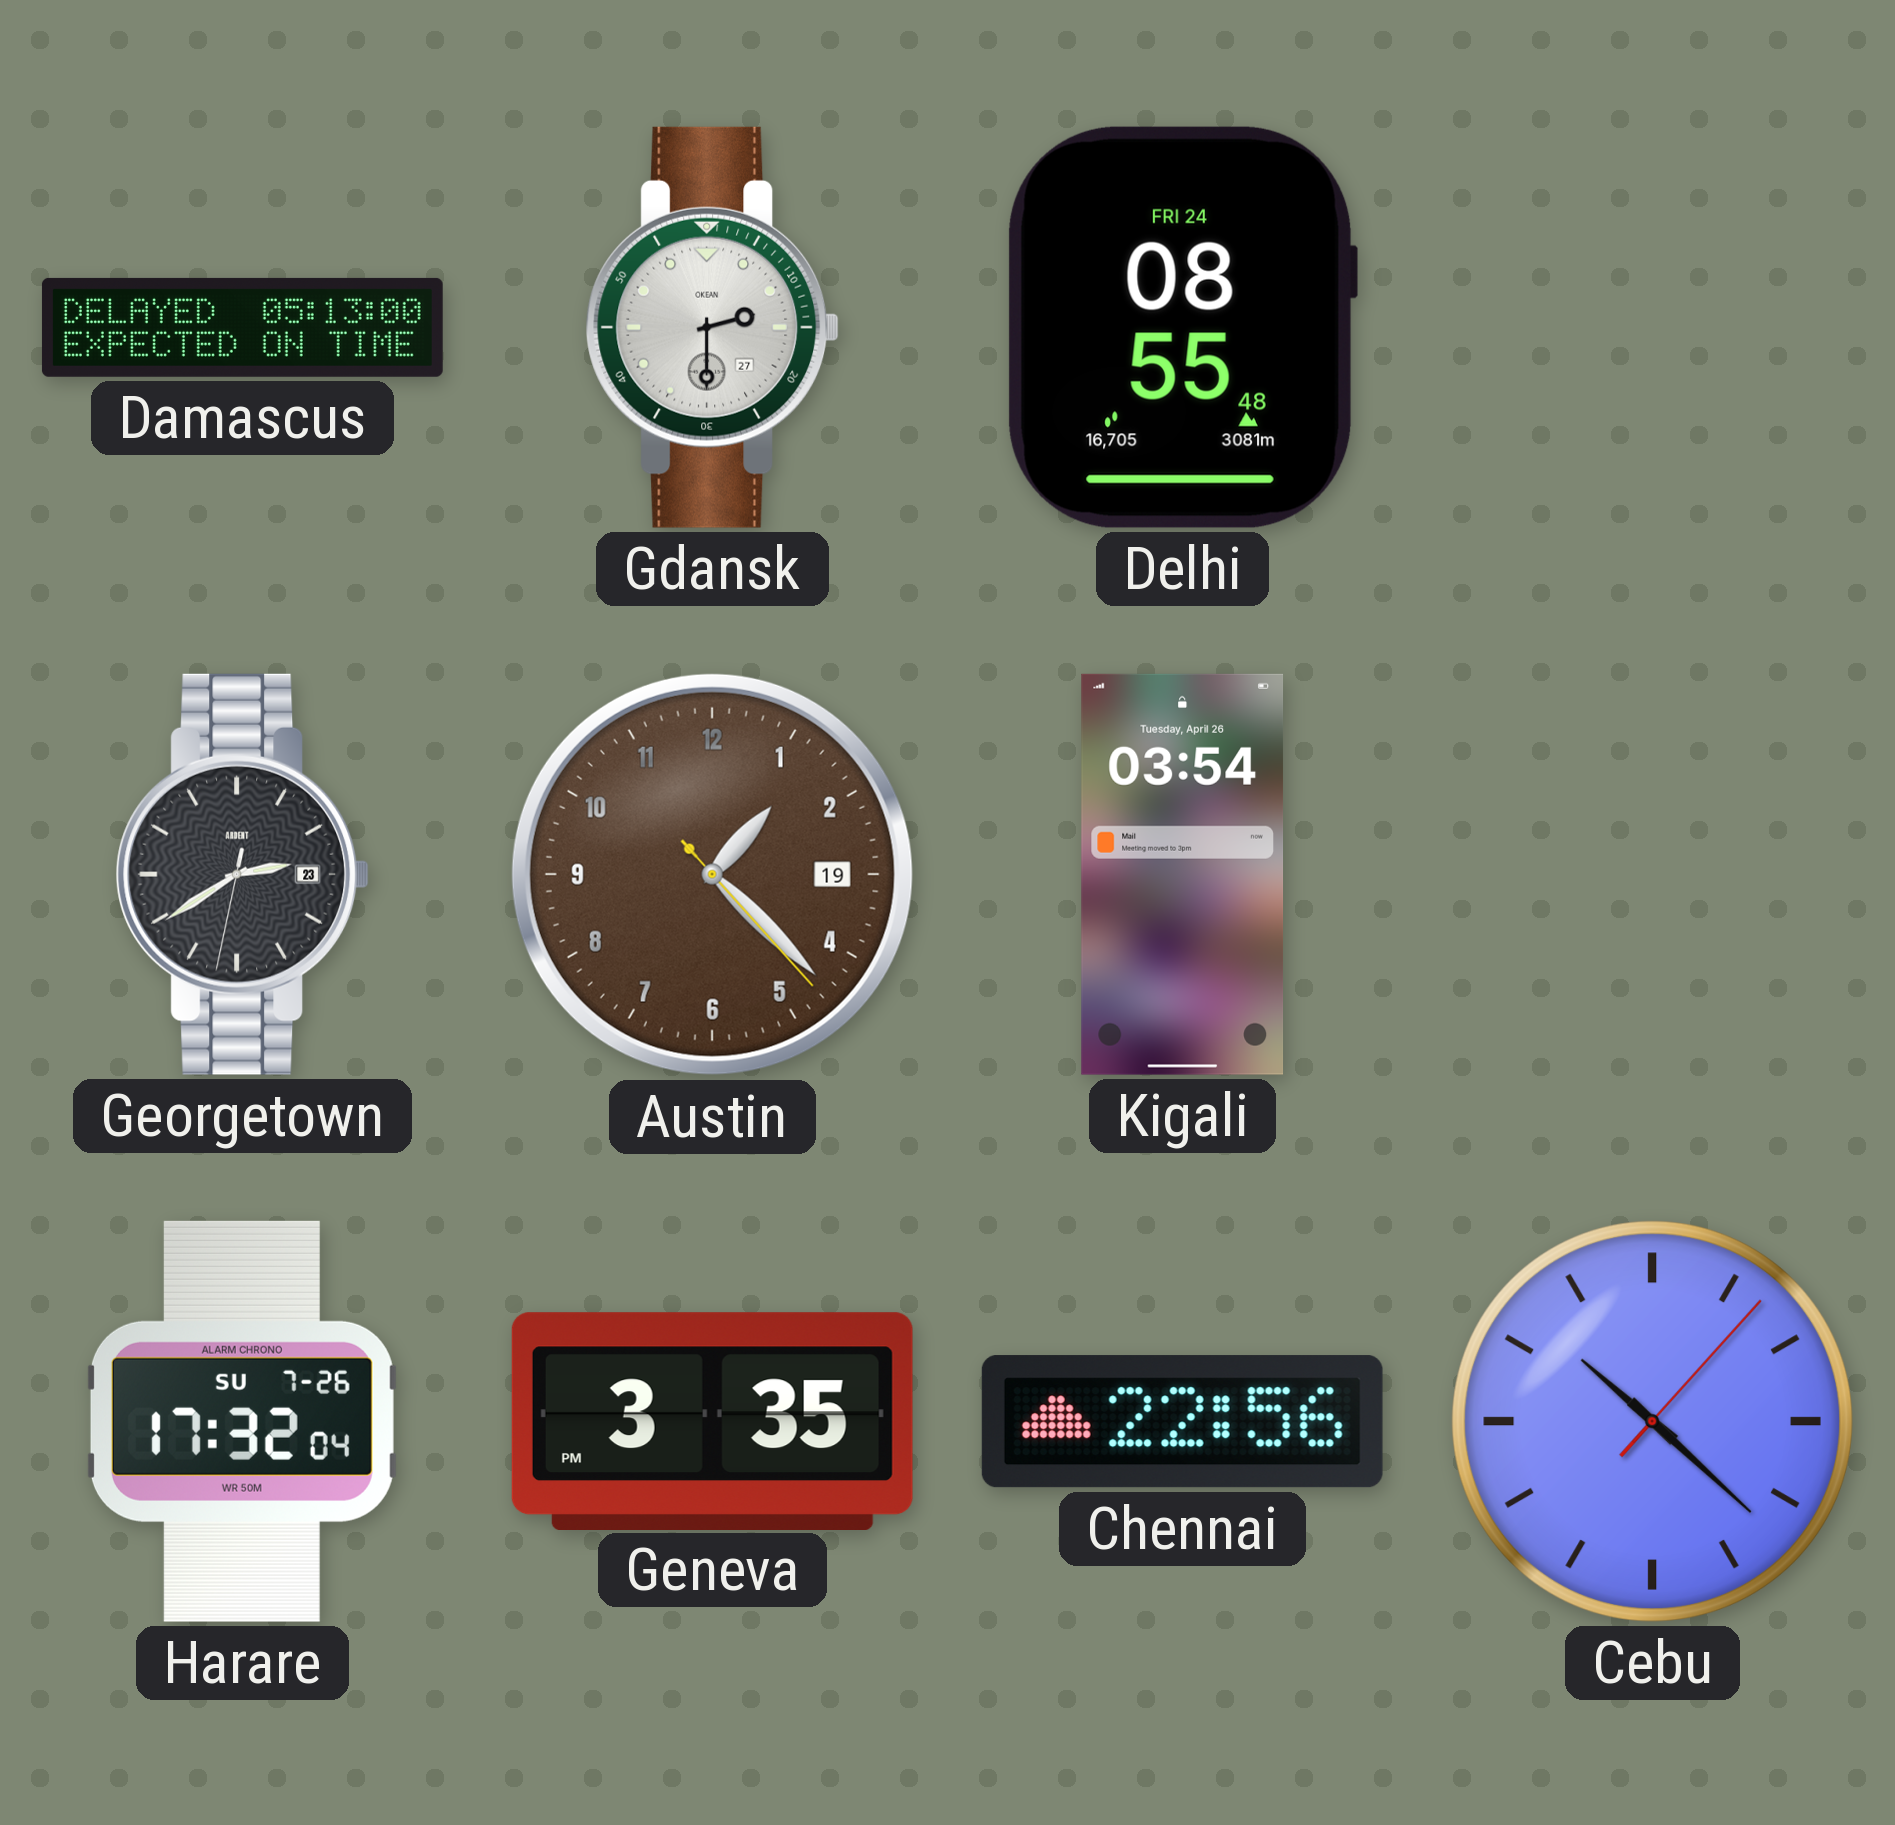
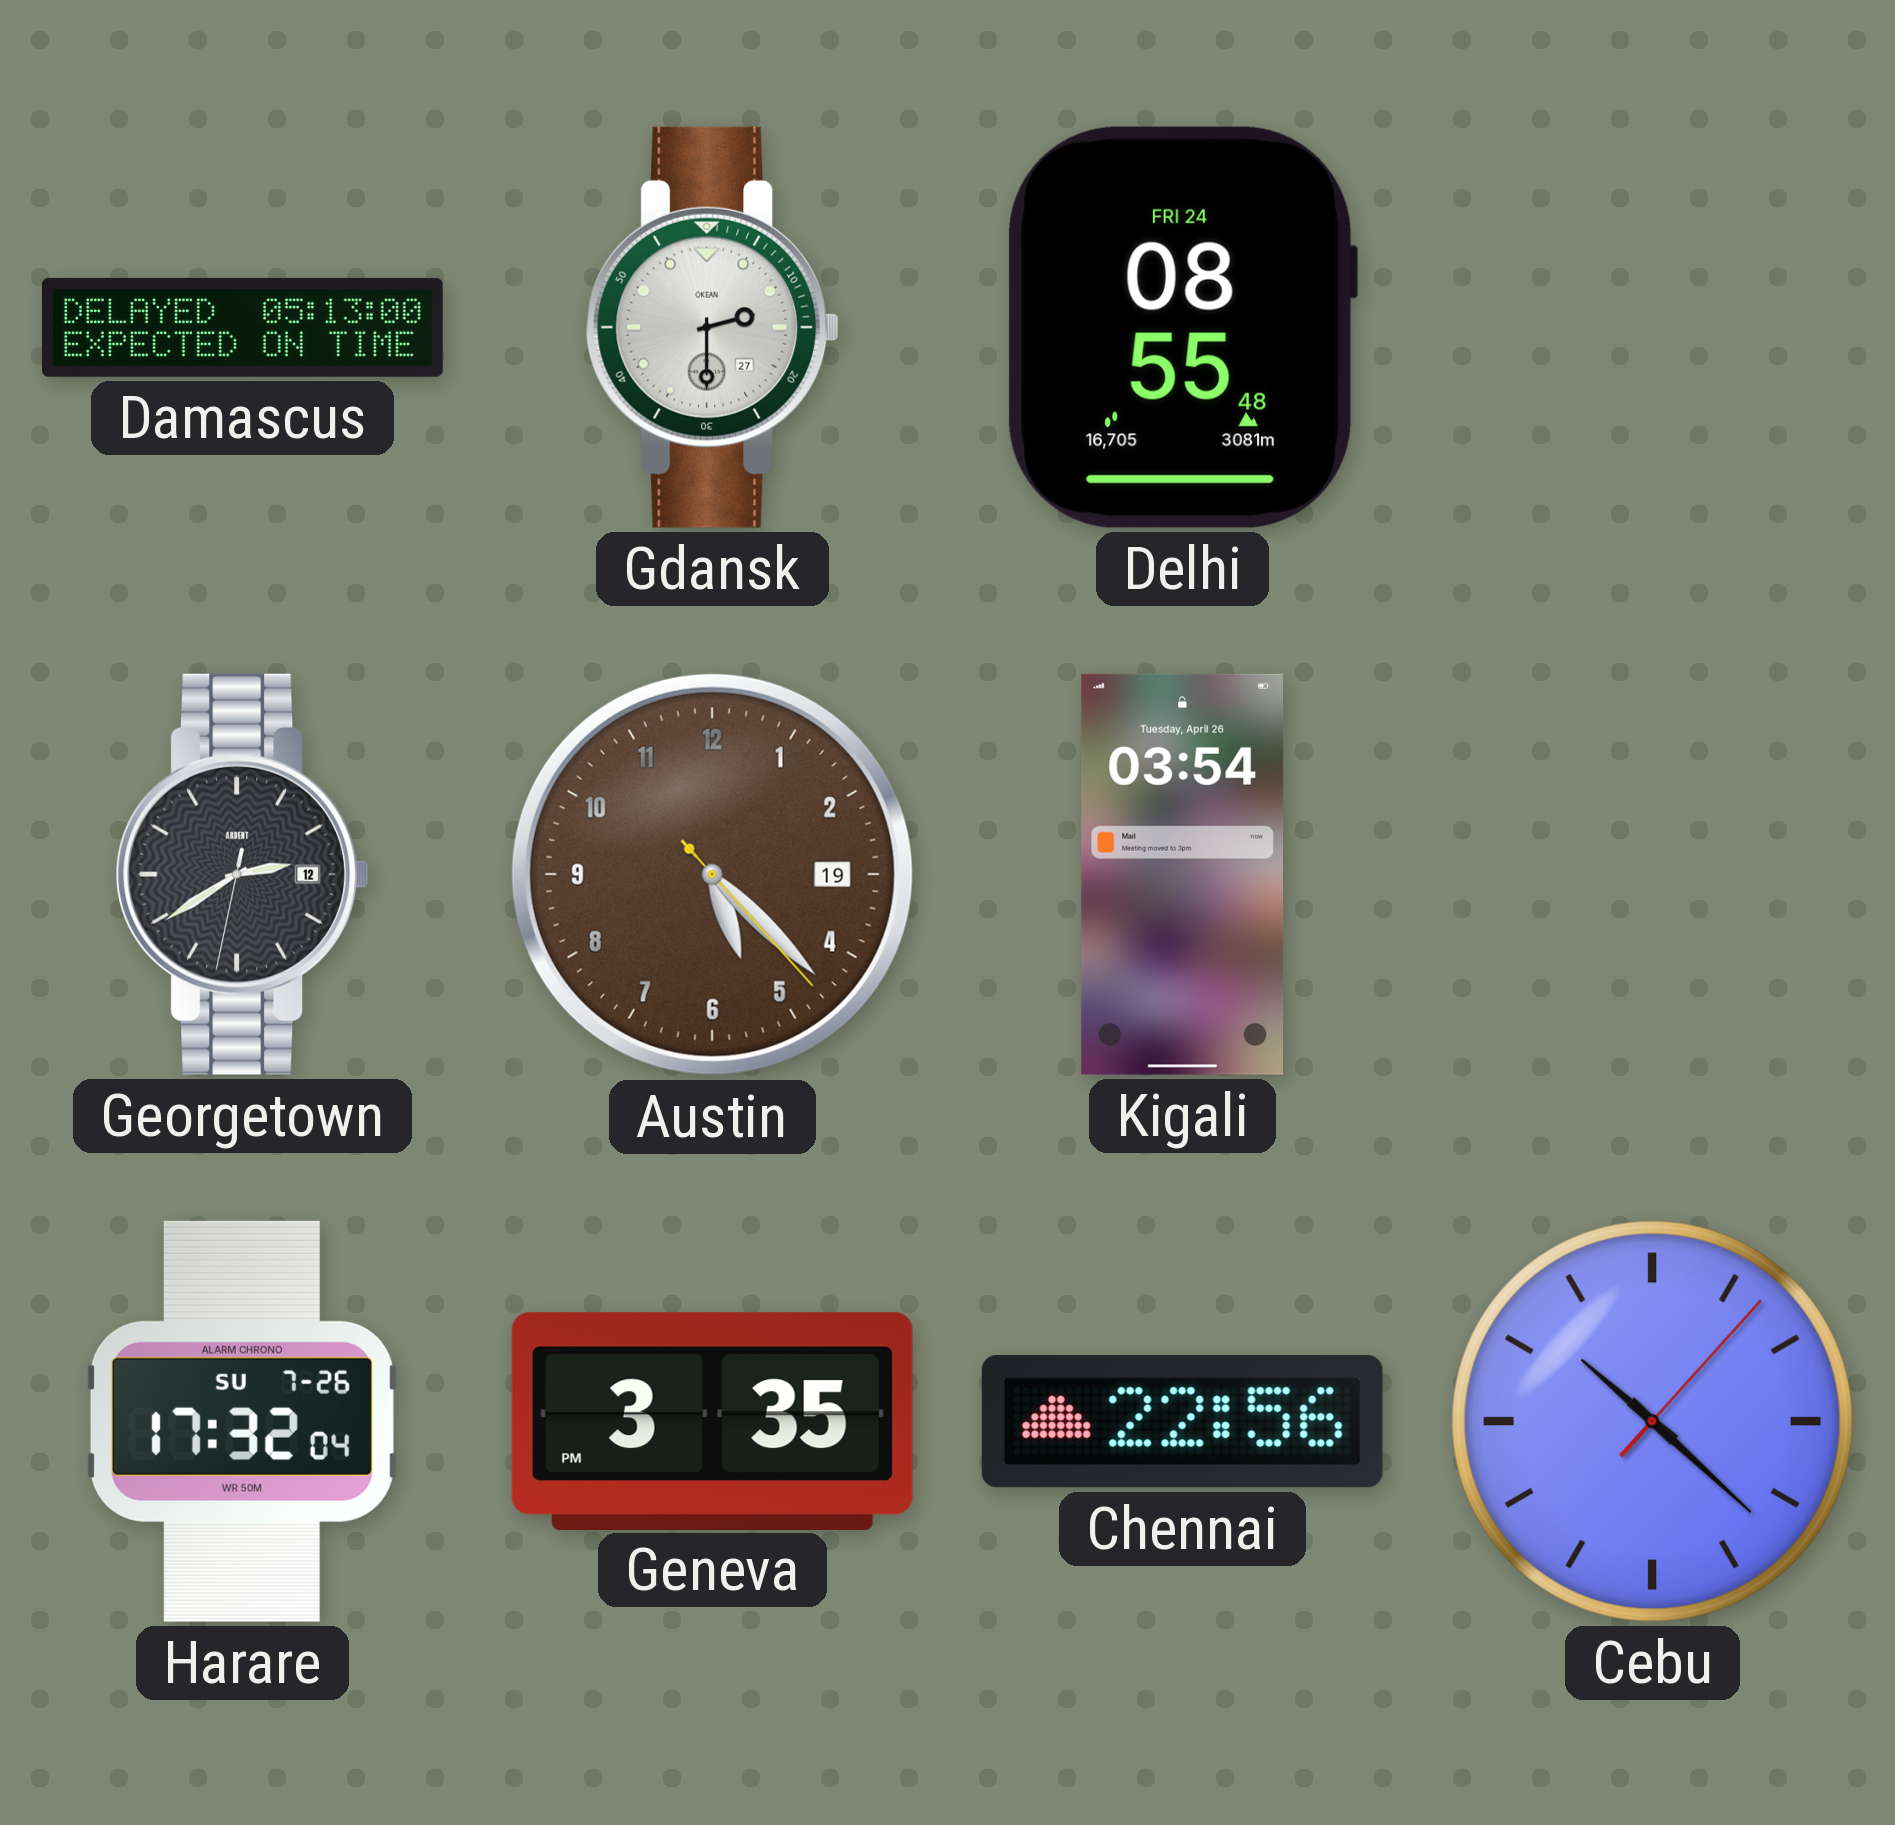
Georgetown date: 23 -> 12 (243, 874)
Austin: 1:22 -> 5:22 (712, 874)
